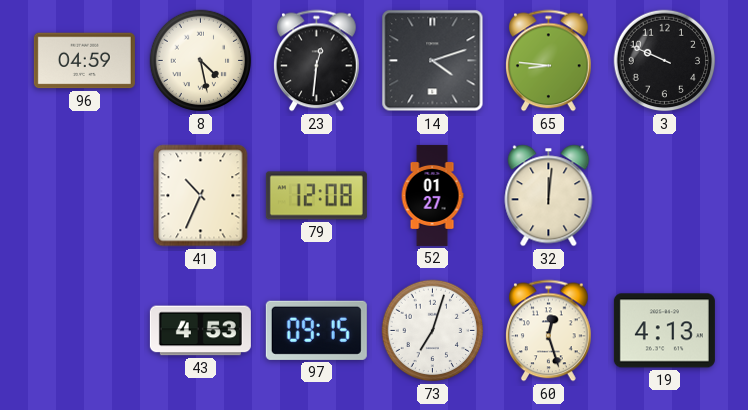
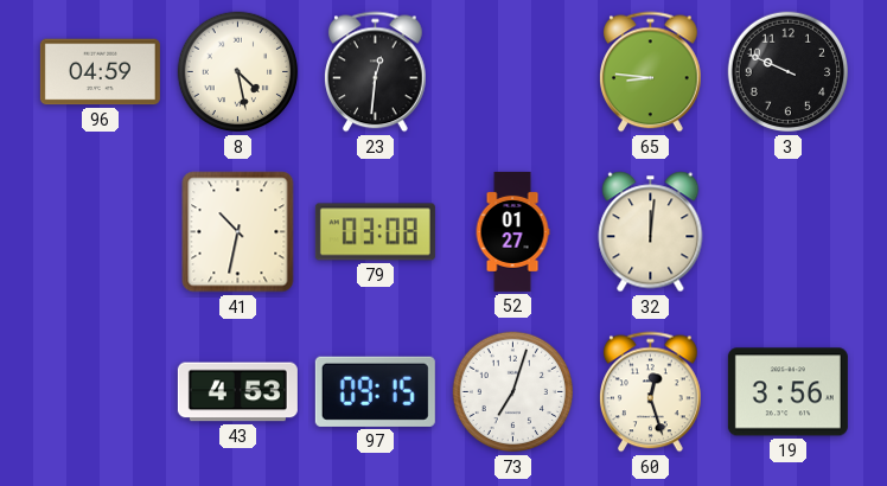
14: 4:12 -> none (433, 61)
41: 10:34 -> 10:32 (238, 232)
79: 12:08 -> 03:08 (375, 232)
19: 4:13 -> 3:56 (787, 392)
